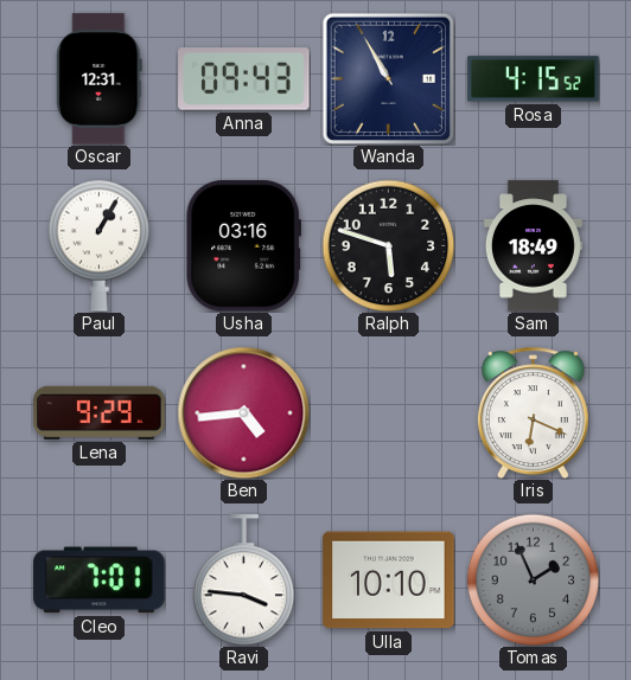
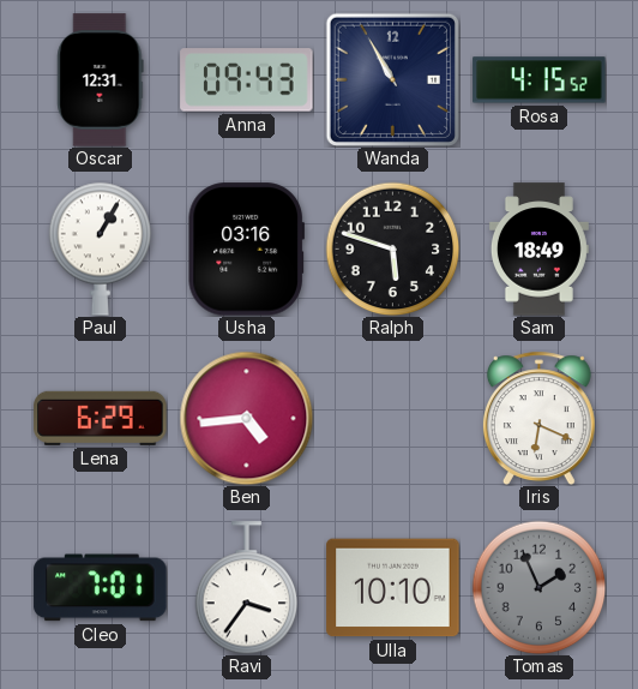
Lena: 9:29 -> 6:29 (101, 418)
Ravi: 3:46 -> 3:36 (247, 588)
